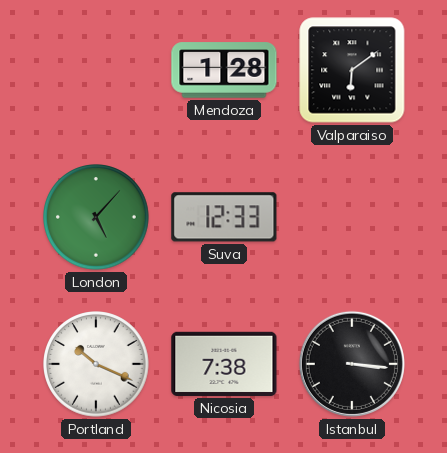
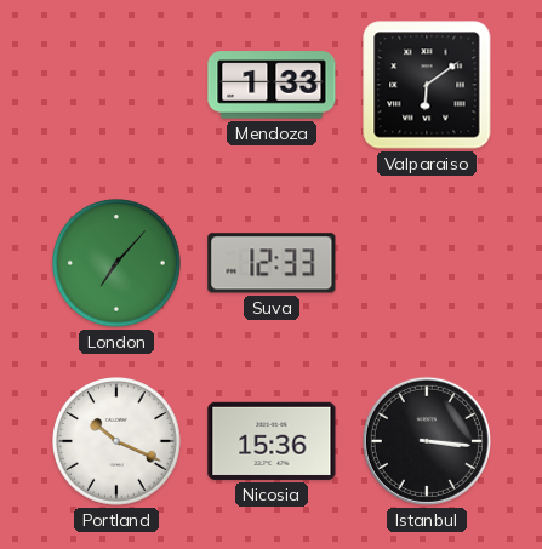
Mendoza: 1:28 -> 1:33 (272, 85)
London: 5:07 -> 7:07 (116, 263)
Nicosia: 7:38 -> 15:36 (272, 441)
